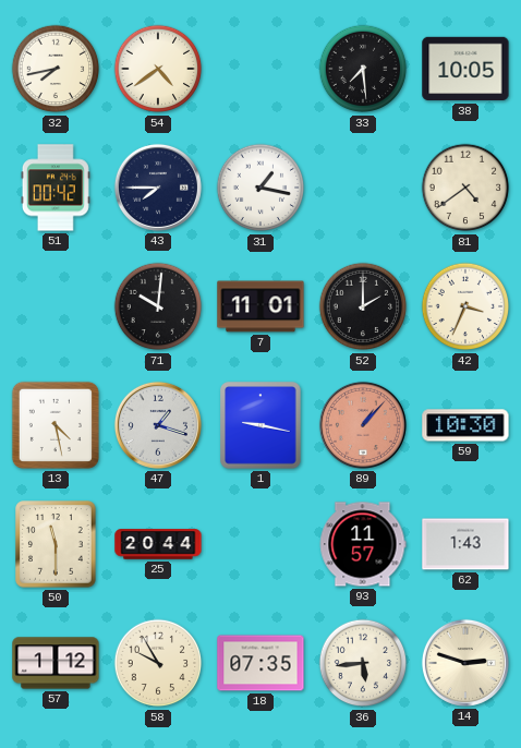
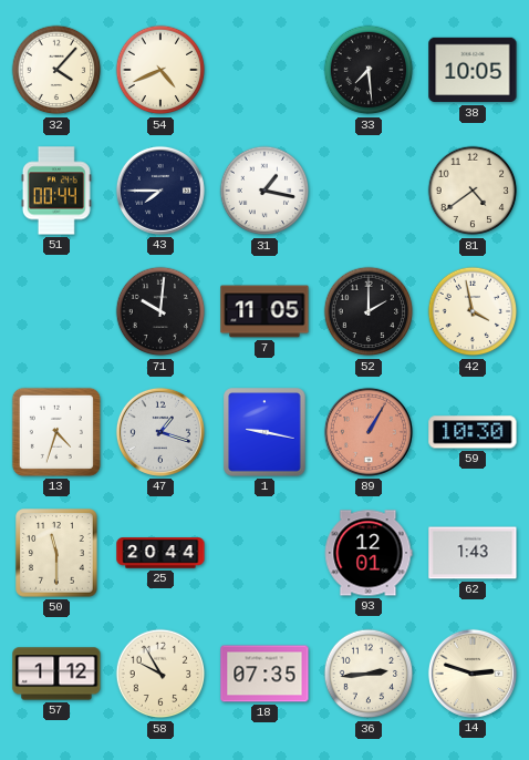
32: 7:43 -> 4:07 (56, 70)
54: 4:39 -> 4:41 (160, 70)
51: 00:42 -> 00:44 (56, 191)
7: 11:01 -> 11:05 (264, 311)
42: 3:34 -> 3:58 (473, 311)
13: 4:28 -> 4:33 (56, 432)
89: 1:07 -> 1:05 (369, 432)
93: 11:57 -> 12:01 (369, 553)
36: 5:44 -> 2:44 (369, 674)
